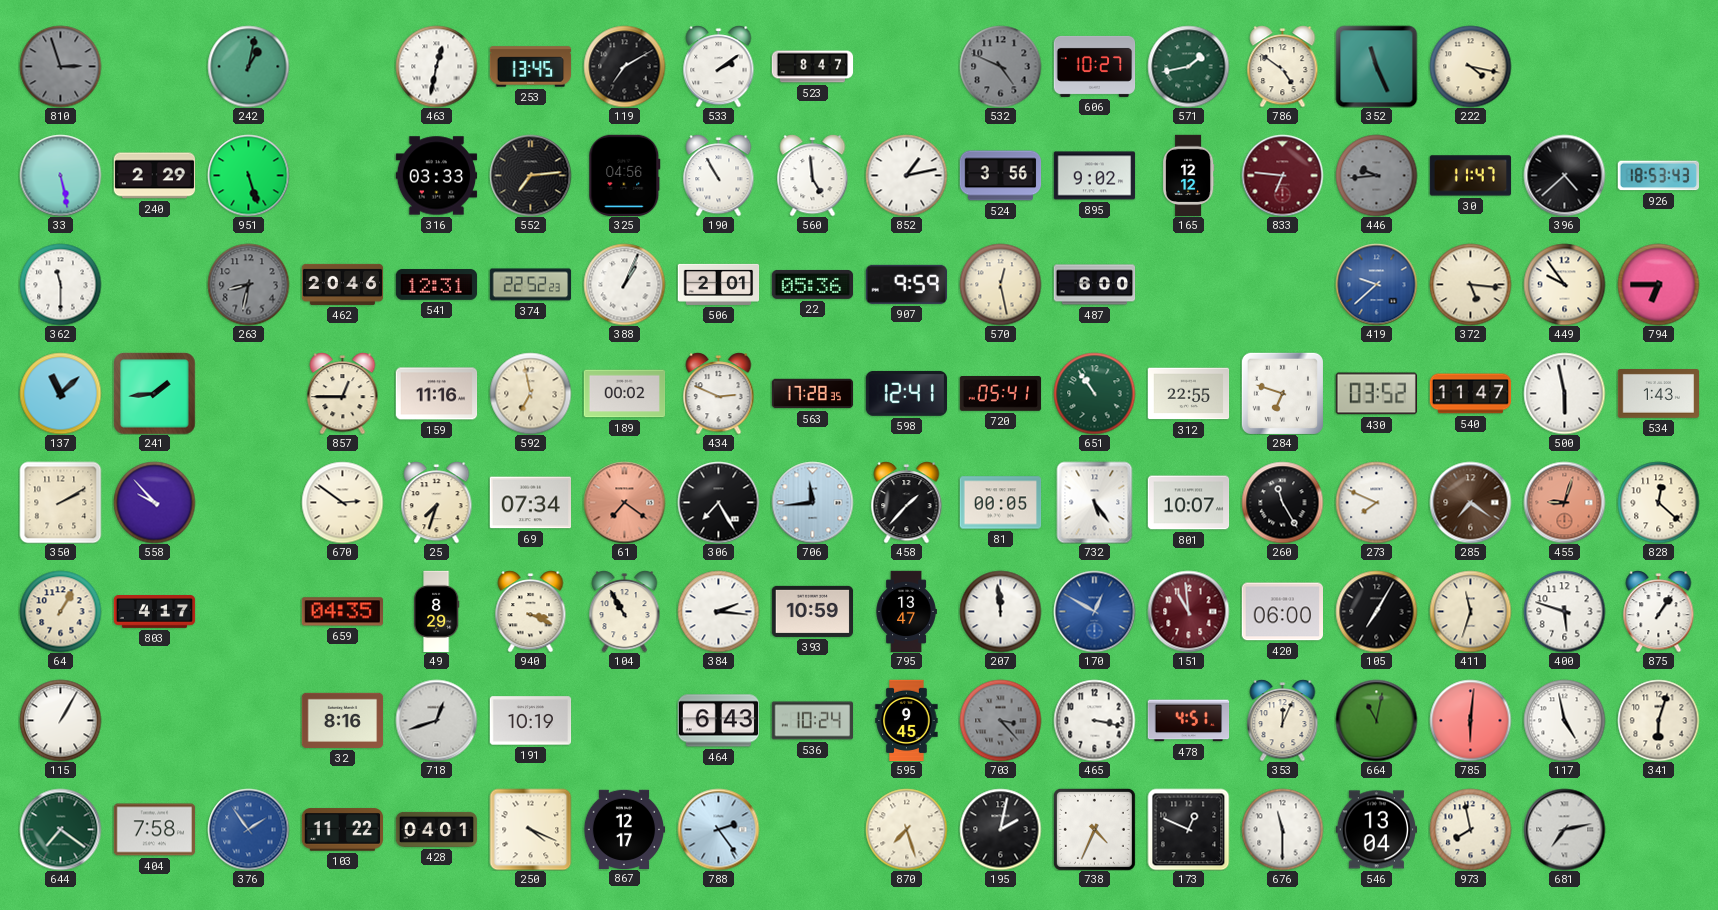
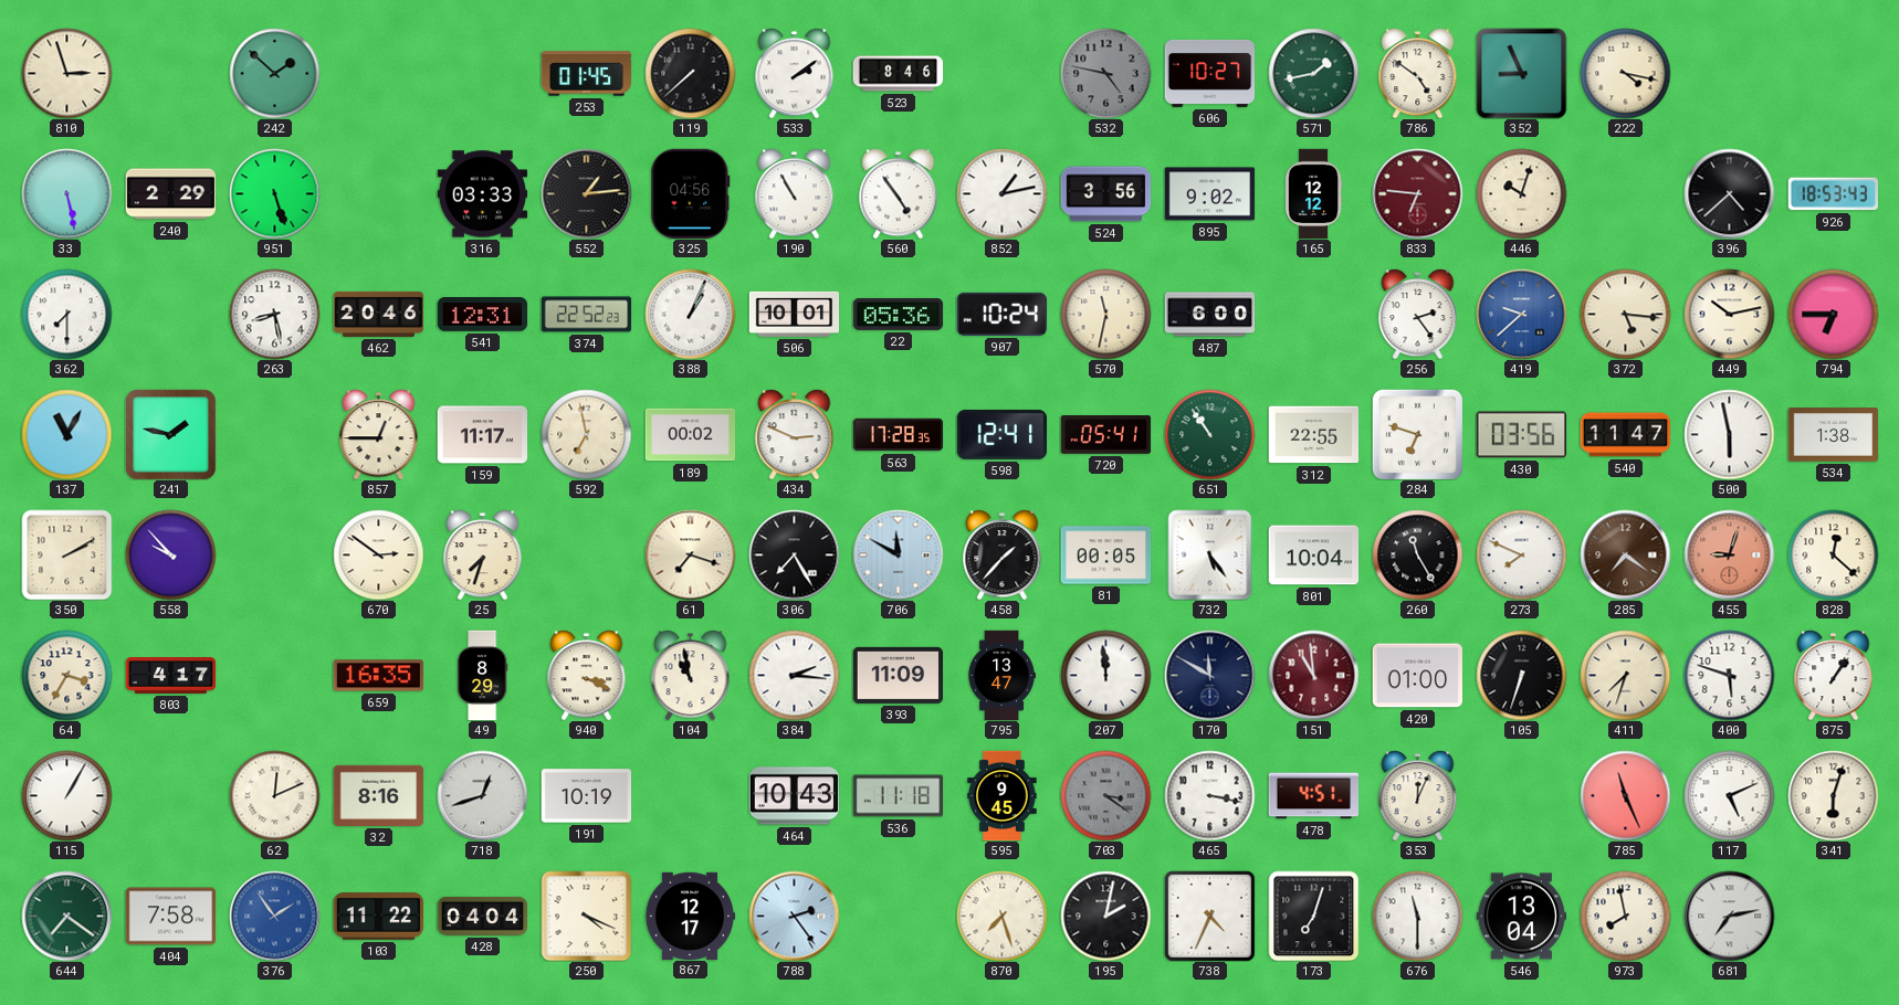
810 dial: grey -> cream (66, 73)
242: 1:02 -> 1:52 (274, 73)
463: 12:32 -> none (436, 66)
253: 13:45 -> 01:45 (586, 74)
119: 7:10 -> 7:38 (690, 73)
523: 8:47 -> 8:46 (898, 74)
532: 4:49 -> 4:47 (1105, 73)
352: 11:26 -> 8:56 (1521, 73)
552: 7:14 -> 1:14 (586, 193)
560: 4:59 -> 4:54 (899, 193)
446: 9:44 -> 10:03 (1521, 193)
446 dial: grey -> cream (1521, 193)
30: 11:47 -> none (1470, 176)
362: 11:30 -> 7:30 (66, 314)
263: 8:32 -> 8:28 (274, 314)
263 dial: grey -> white (274, 314)
506: 2:01 -> 10:01 (794, 314)
907: 9:59 -> 10:24 (1001, 314)
570: 12:28 -> 11:32 (1105, 314)
256: none -> 2:24 (1418, 314)
449: 9:54 -> 10:13 (1729, 314)
137: 11:08 -> 11:05 (66, 434)
241: 1:44 -> 1:47 (170, 434)
159: 11:16 -> 11:17 (482, 435)
430: 03:52 -> 03:56 (1521, 435)
534: 1:43 -> 1:38 (1833, 435)
69: 07:34 -> none (530, 503)
61: 7:21 -> 7:18 (690, 554)
61 dial: salmon -> cream (690, 554)
706: 11:44 -> 11:50 (898, 554)
801: 10:07 -> 10:04 (1313, 556)
64: 1:05 -> 3:35 (66, 675)
659: 04:35 -> 16:35 (378, 676)
104: 10:55 -> 10:58 (691, 675)
393: 10:59 -> 11:09 (898, 675)
170: 12:50 -> 11:50 (1209, 675)
170 dial: blue -> navy (1209, 675)
420: 06:00 -> 01:00 (1417, 676)
105: 7:05 -> 6:33 (1521, 675)
411: 11:33 -> 7:33 (1625, 675)
62: none -> 12:11 (274, 795)
464: 6:43 -> 10:43 (794, 796)
536: 10:24 -> 11:18 (898, 796)
703: 3:23 -> 3:21 (1105, 795)
664: 11:02 -> none (1376, 720)
785: 6:01 -> 11:26 (1625, 795)
117: 4:58 -> 5:11 (1729, 795)
428: 04:01 -> 04:04 (482, 916)
173: 12:49 -> 7:03 (1313, 916)
